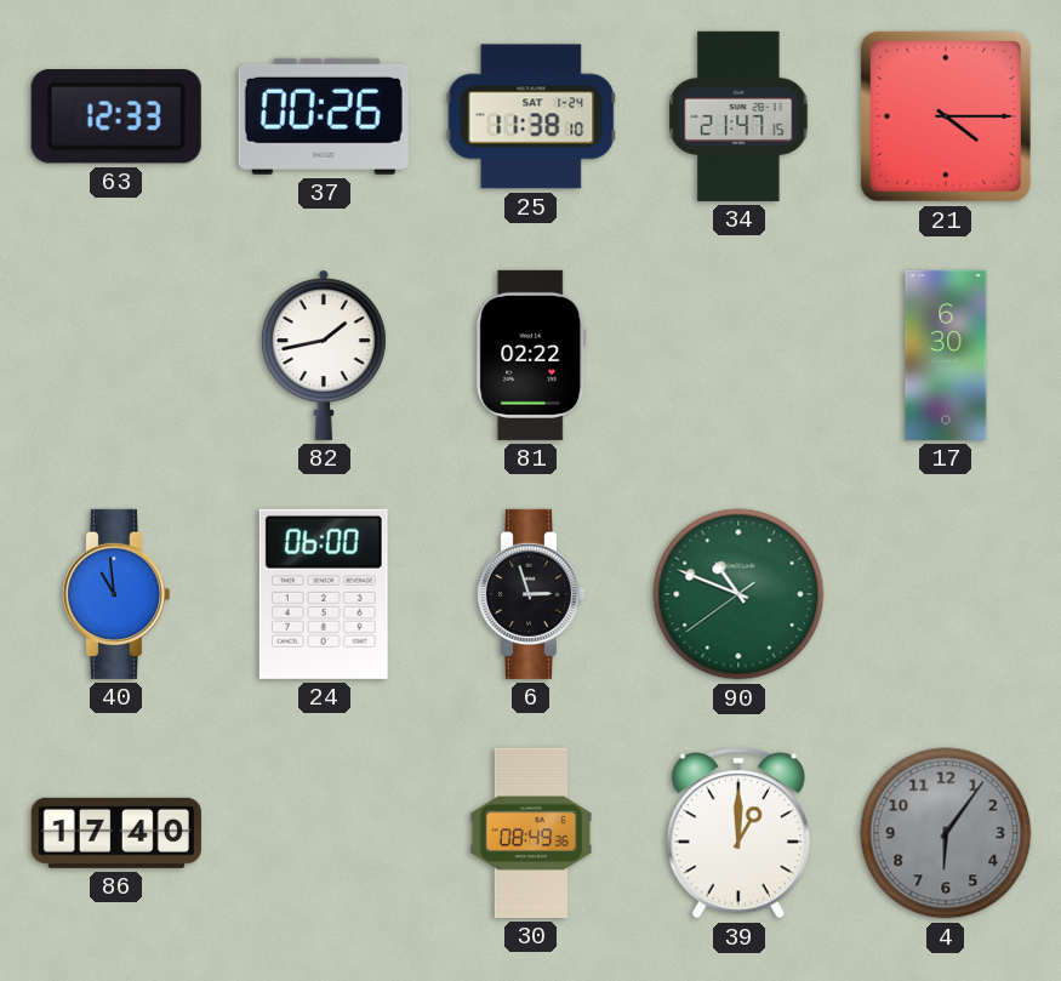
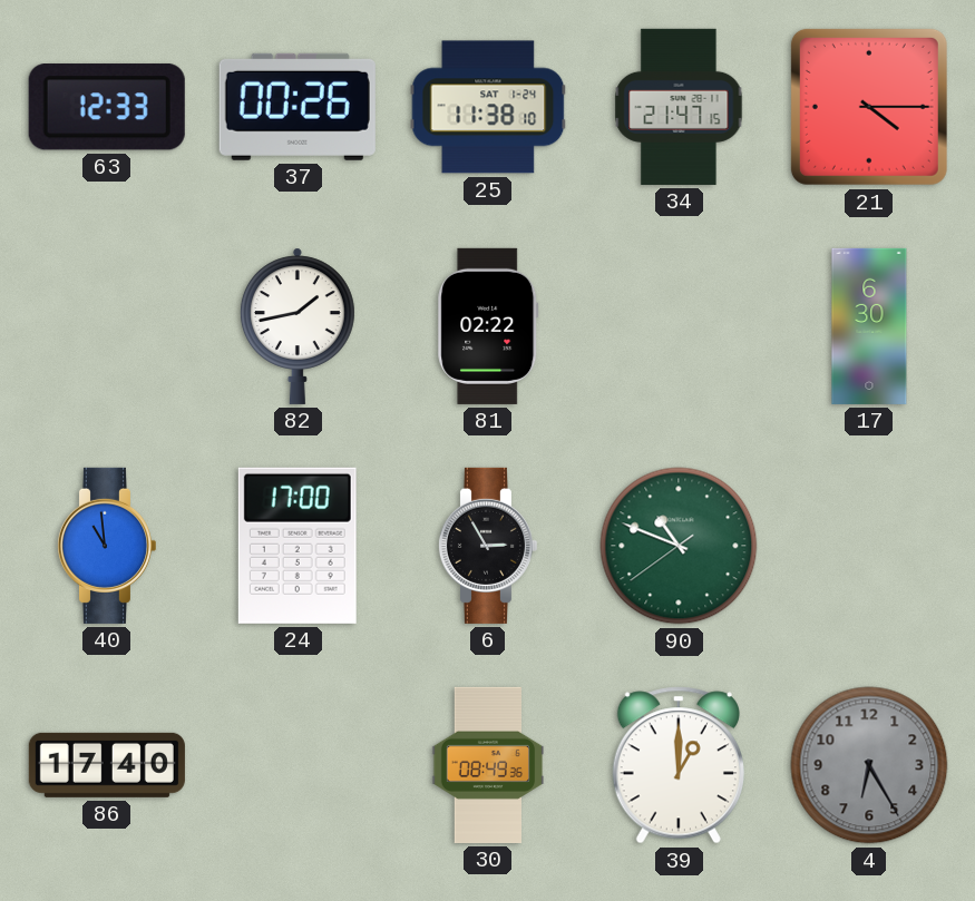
24: 06:00 -> 17:00 (298, 546)
6: 2:57 -> 2:55 (487, 546)
4: 6:06 -> 6:25 (869, 765)
